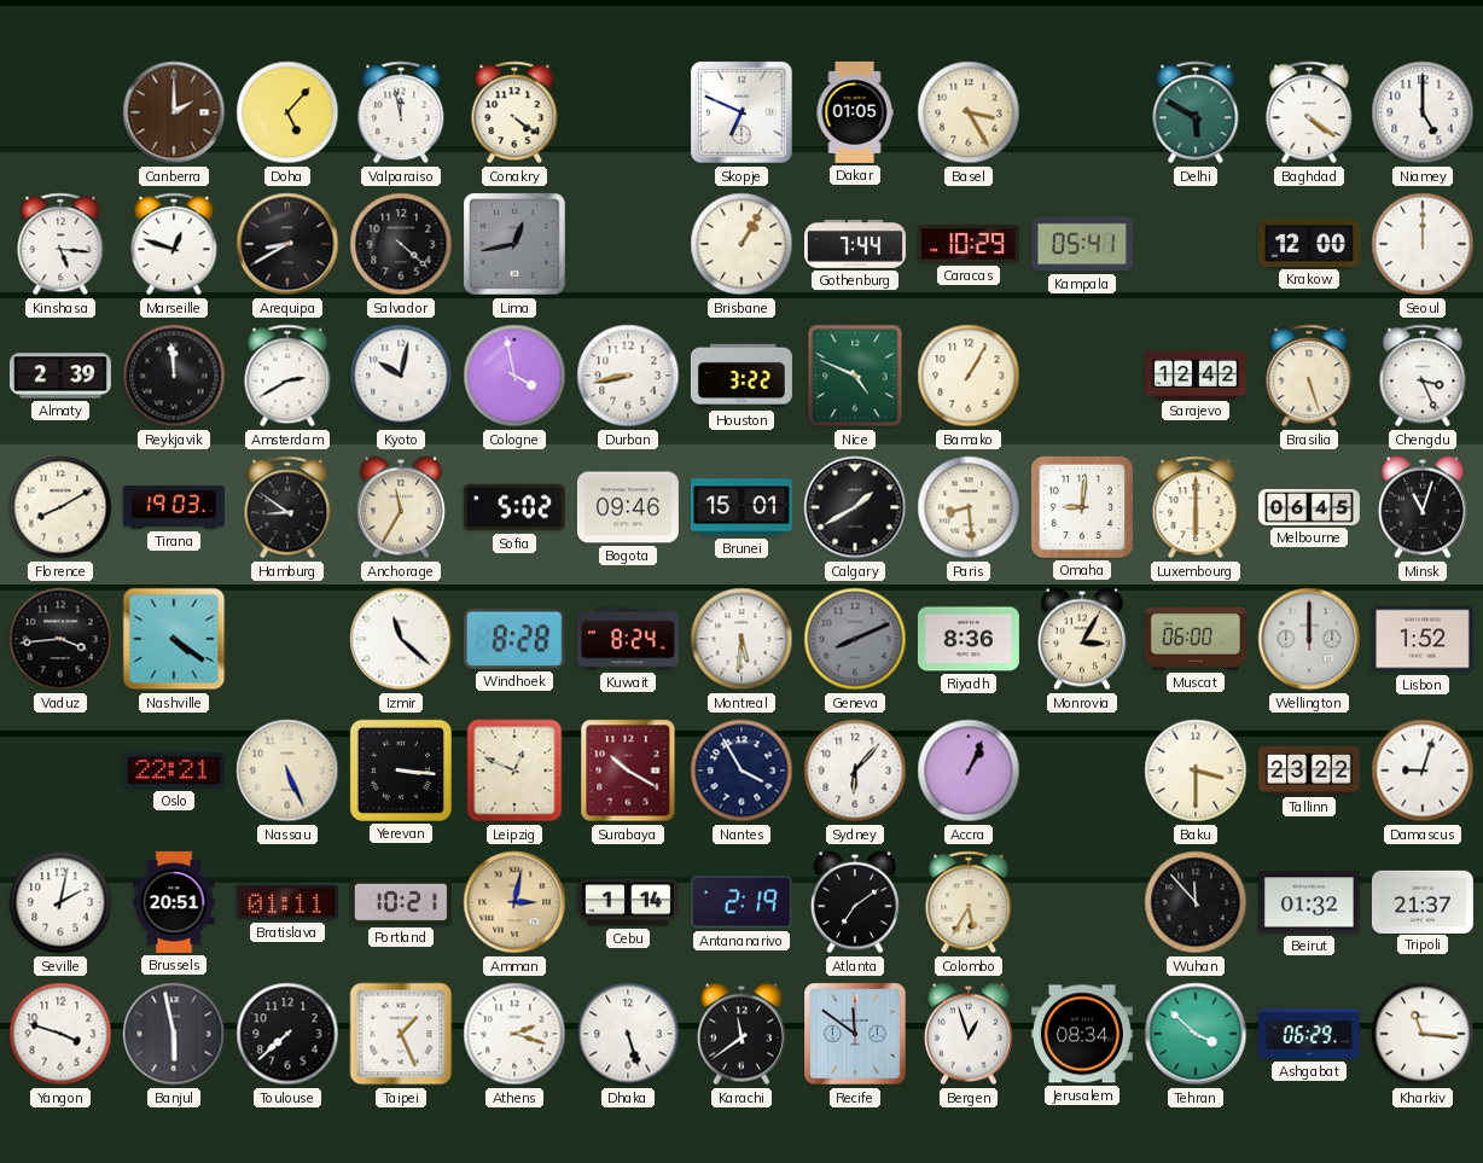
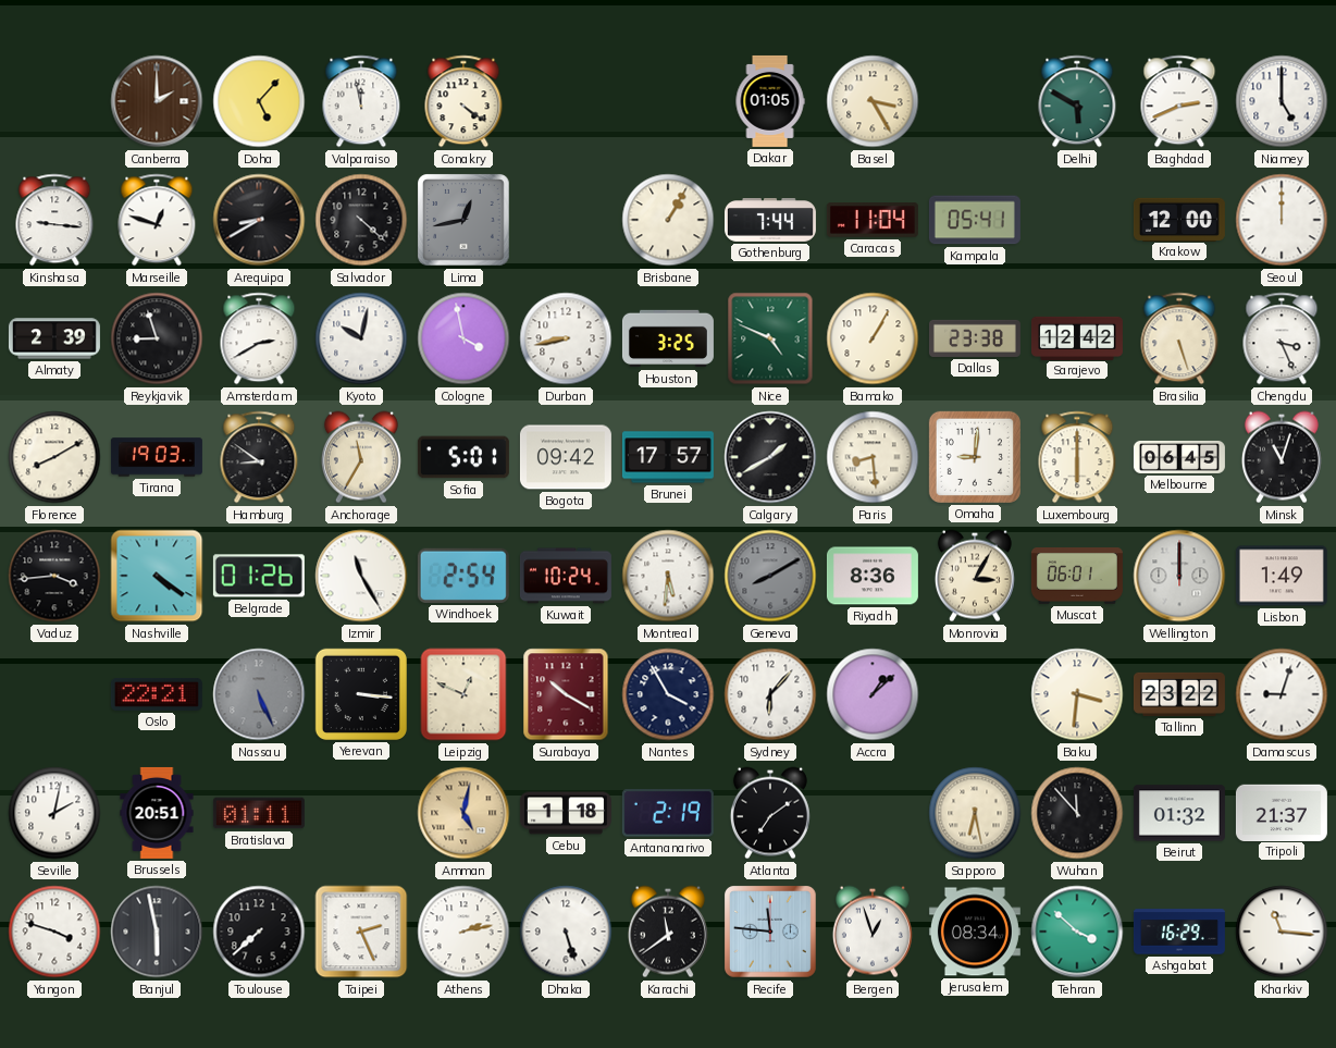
Skopje: 6:49 -> none (743, 114)
Baghdad: 4:21 -> 2:41 (1179, 101)
Kinshasa: 5:16 -> 9:16 (54, 220)
Caracas: 10:29 -> 11:04 (873, 220)
Reykjavik: 11:59 -> 8:57 (157, 338)
Houston: 3:22 -> 3:25 (668, 338)
Dallas: none -> 23:38 (975, 338)
Sofia: 5:02 -> 5:01 (463, 457)
Bogota: 09:46 -> 09:42 (566, 457)
Brunei: 15:01 -> 17:57 (668, 457)
Belgrade: none -> 01:26 (259, 576)
Izmir: 11:22 -> 11:25 (361, 576)
Windhoek: 8:28 -> 2:54 (463, 576)
Kuwait: 8:24 -> 10:24 (566, 576)
Geneva: 8:11 -> 8:10 (770, 576)
Muscat: 06:00 -> 06:01 (1077, 577)
Lisbon: 1:52 -> 1:49 (1282, 576)
Nassau dial: cream -> grey (259, 694)
Accra: 1:04 -> 1:08 (873, 694)
Baku: 3:30 -> 3:31 (1077, 694)
Portland: 10:21 -> none (401, 902)
Amman: 3:02 -> 5:02 (463, 813)
Cebu: 1:14 -> 1:18 (566, 813)
Colombo: 5:35 -> none (969, 902)
Sapporo: none -> 6:28 (975, 813)
Taipei: 1:26 -> 2:26 (361, 932)
Athens: 2:18 -> 2:13 (463, 932)
Recife: 11:51 -> 11:46 (771, 933)
Ashgabat: 06:29 -> 16:29 (1179, 932)
